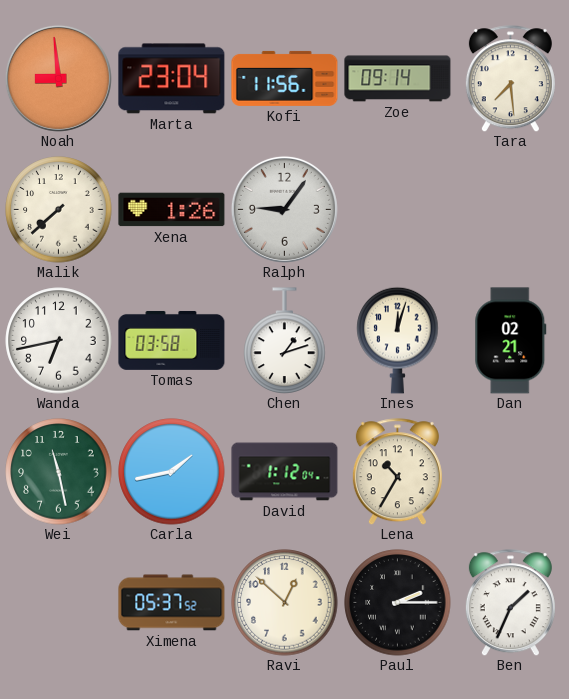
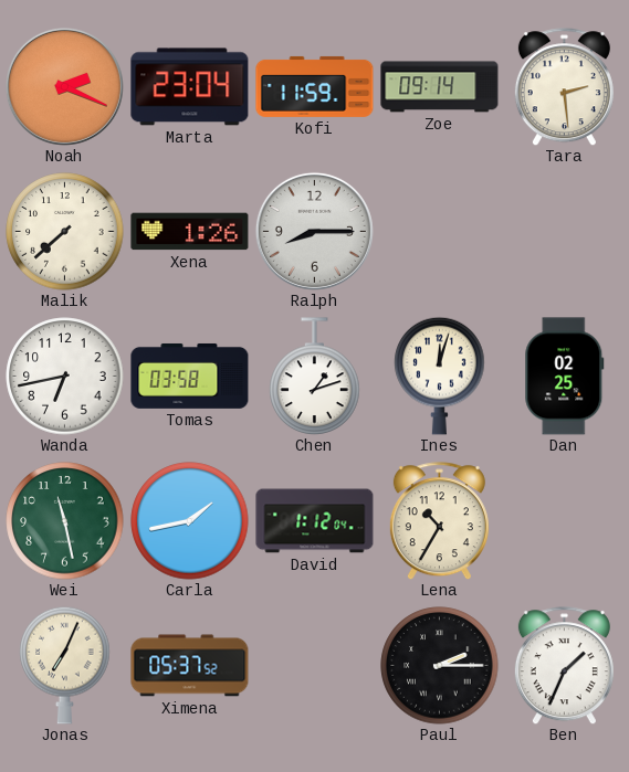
Noah: 8:59 -> 2:19 (64, 86)
Kofi: 11:56 -> 11:59 (315, 86)
Tara: 7:29 -> 2:29 (564, 87)
Ralph: 9:06 -> 8:15 (314, 231)
Dan: 02:21 -> 02:25 (565, 377)
Jonas: none -> 7:04 (65, 665)
Ravi: 12:52 -> none (285, 603)
